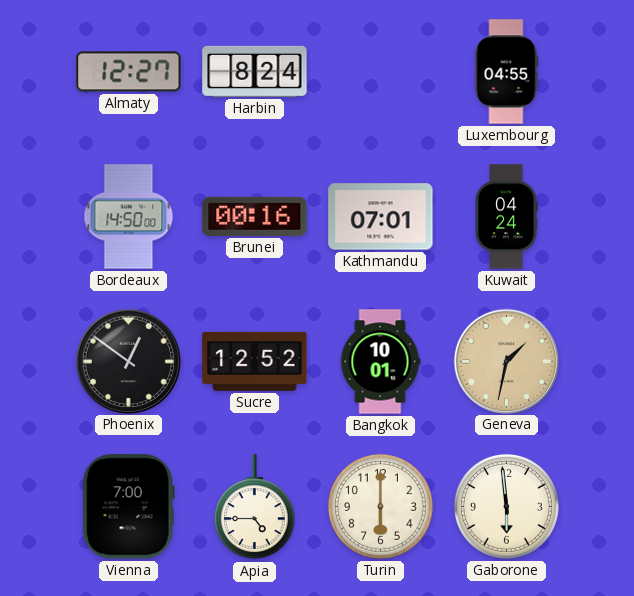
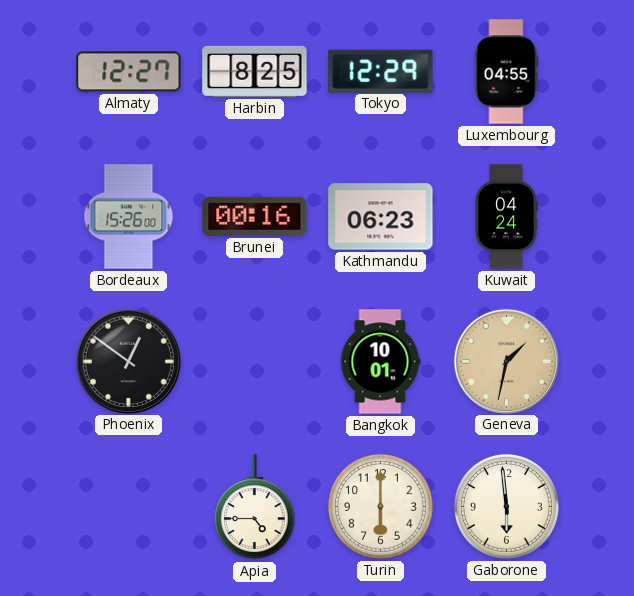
Harbin: 8:24 -> 8:25 (255, 71)
Tokyo: none -> 12:29 (381, 71)
Bordeaux: 14:50 -> 15:26 (129, 217)
Kathmandu: 07:01 -> 06:23 (381, 217)
Sucre: 12:52 -> none (255, 361)
Vienna: 7:00 -> none (128, 507)
